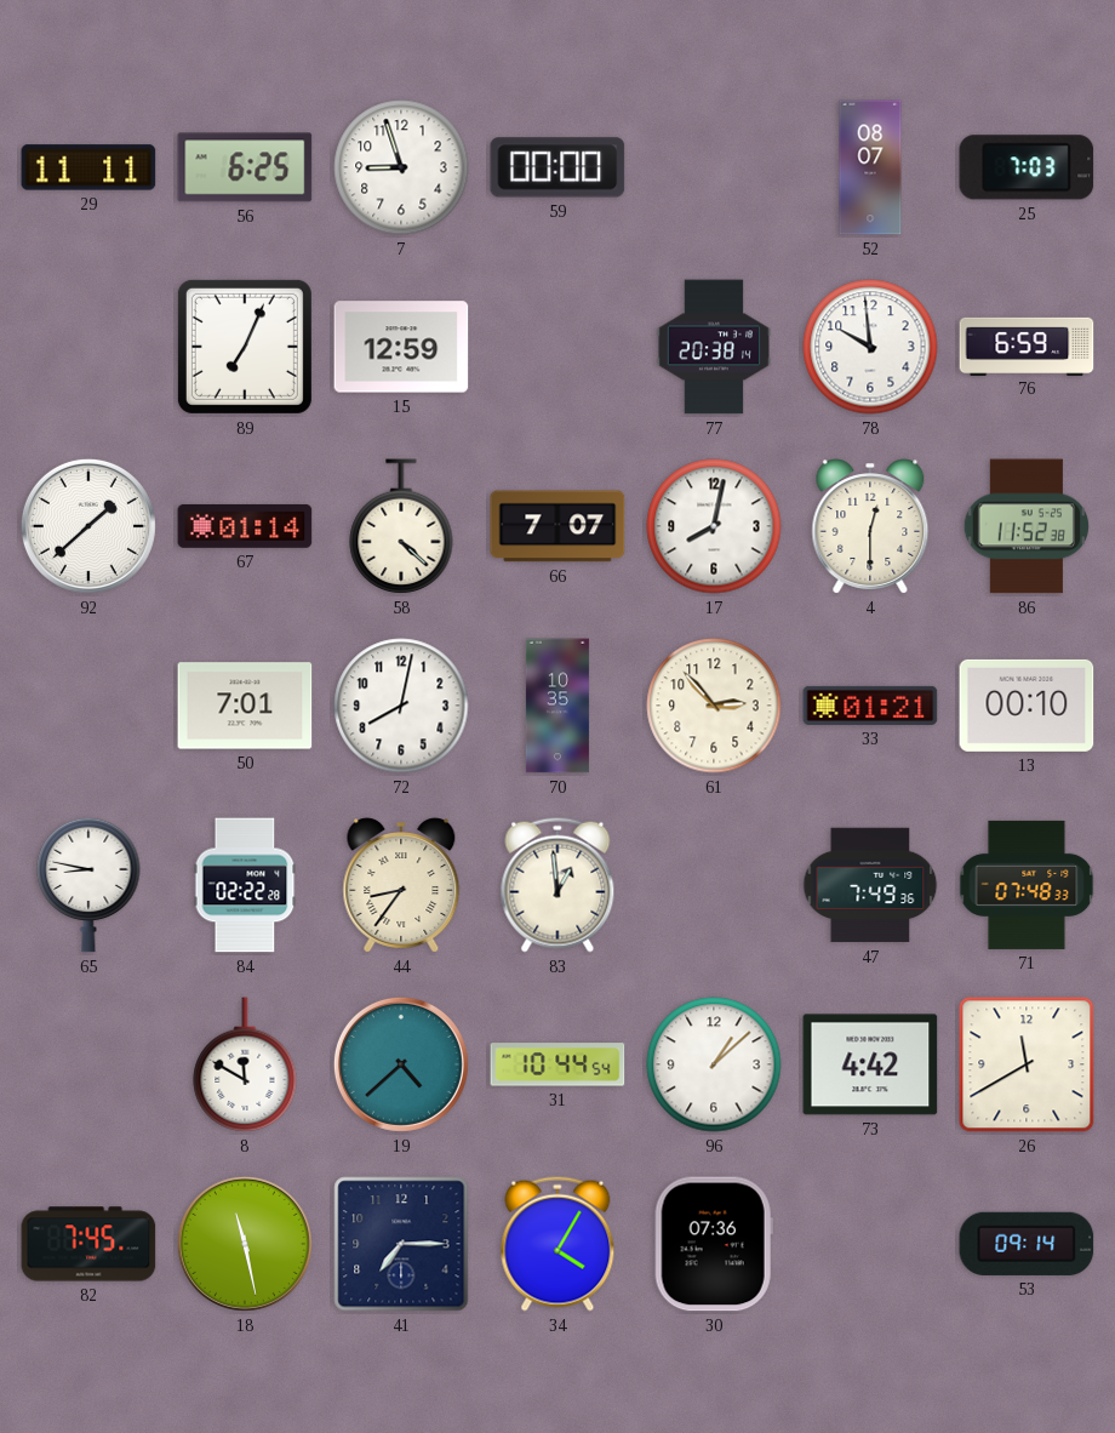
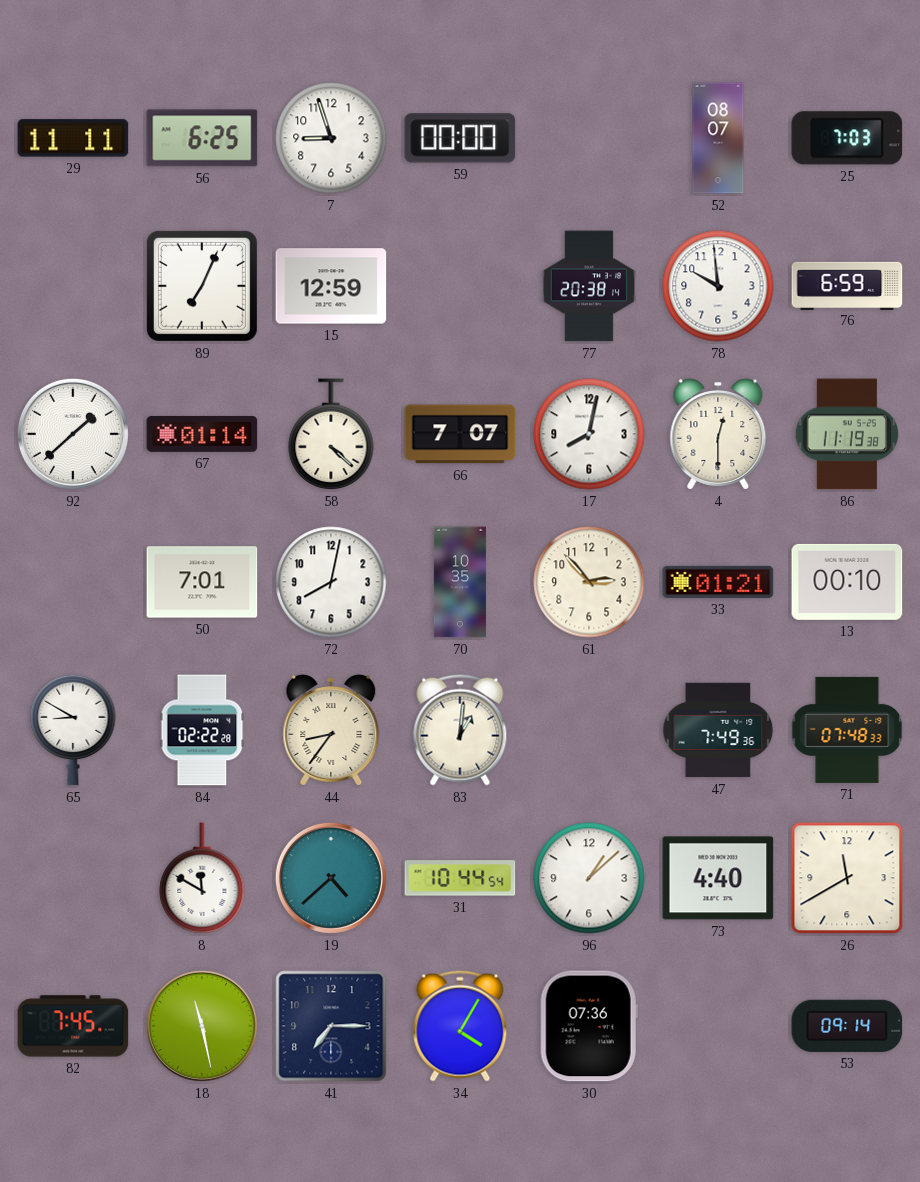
86: 11:52 -> 11:19 (847, 434)
65: 8:47 -> 8:50 (73, 730)
83: 12:59 -> 1:01 (460, 730)
73: 4:42 -> 4:40 (718, 878)
